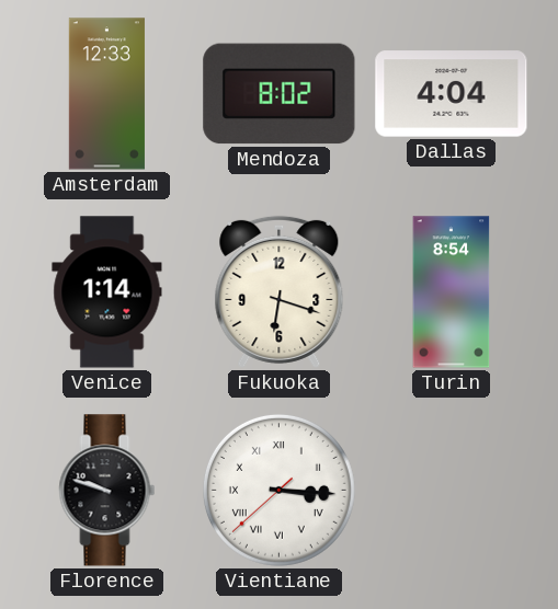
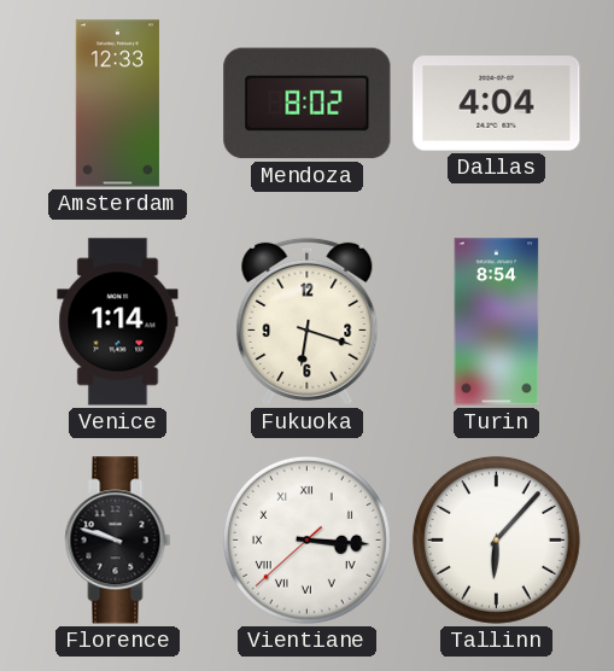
Tallinn: none -> 6:07 (496, 539)
